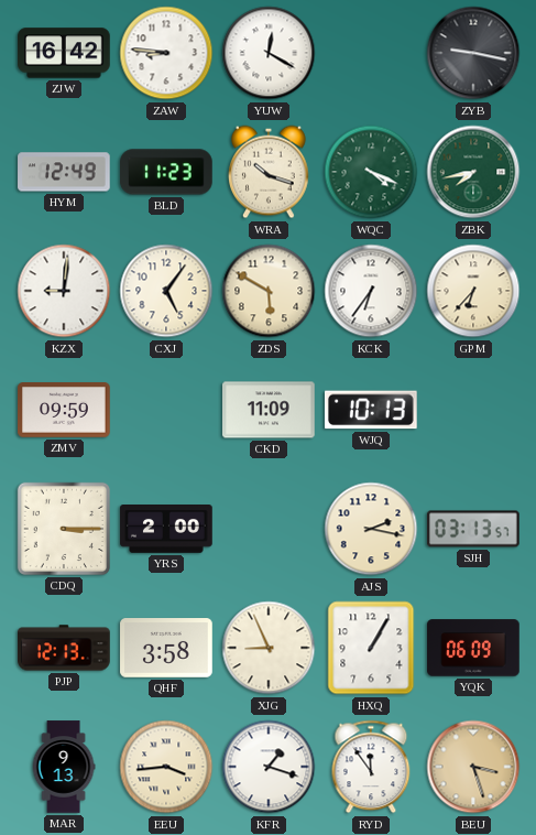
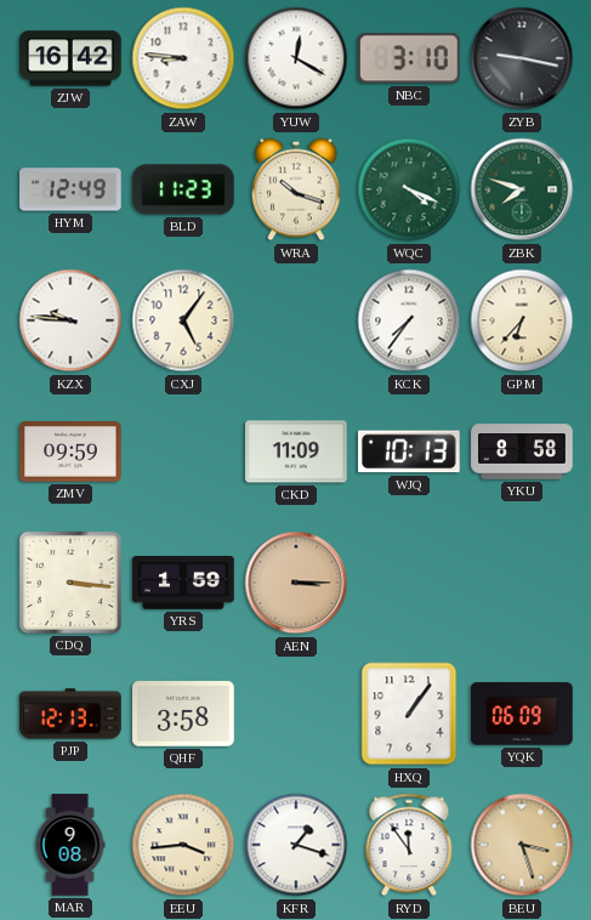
NBC: none -> 3:10 (410, 58)
ZBK: 7:43 -> 7:48 (522, 189)
KZX: 9:01 -> 9:46 (70, 320)
ZDS: 5:50 -> none (269, 291)
KCK: 6:36 -> 7:36 (409, 320)
YKU: none -> 8:58 (522, 452)
CDQ: 3:15 -> 3:16 (70, 583)
YRS: 2:00 -> 1:59 (183, 584)
AEN: none -> 3:15 (296, 583)
AJS: 2:17 -> none (371, 529)
SJH: 03:13 -> none (473, 529)
XJG: 8:56 -> none (269, 648)
HXQ: 1:05 -> 1:06 (409, 714)
MAR: 9:13 -> 9:08 (70, 845)
